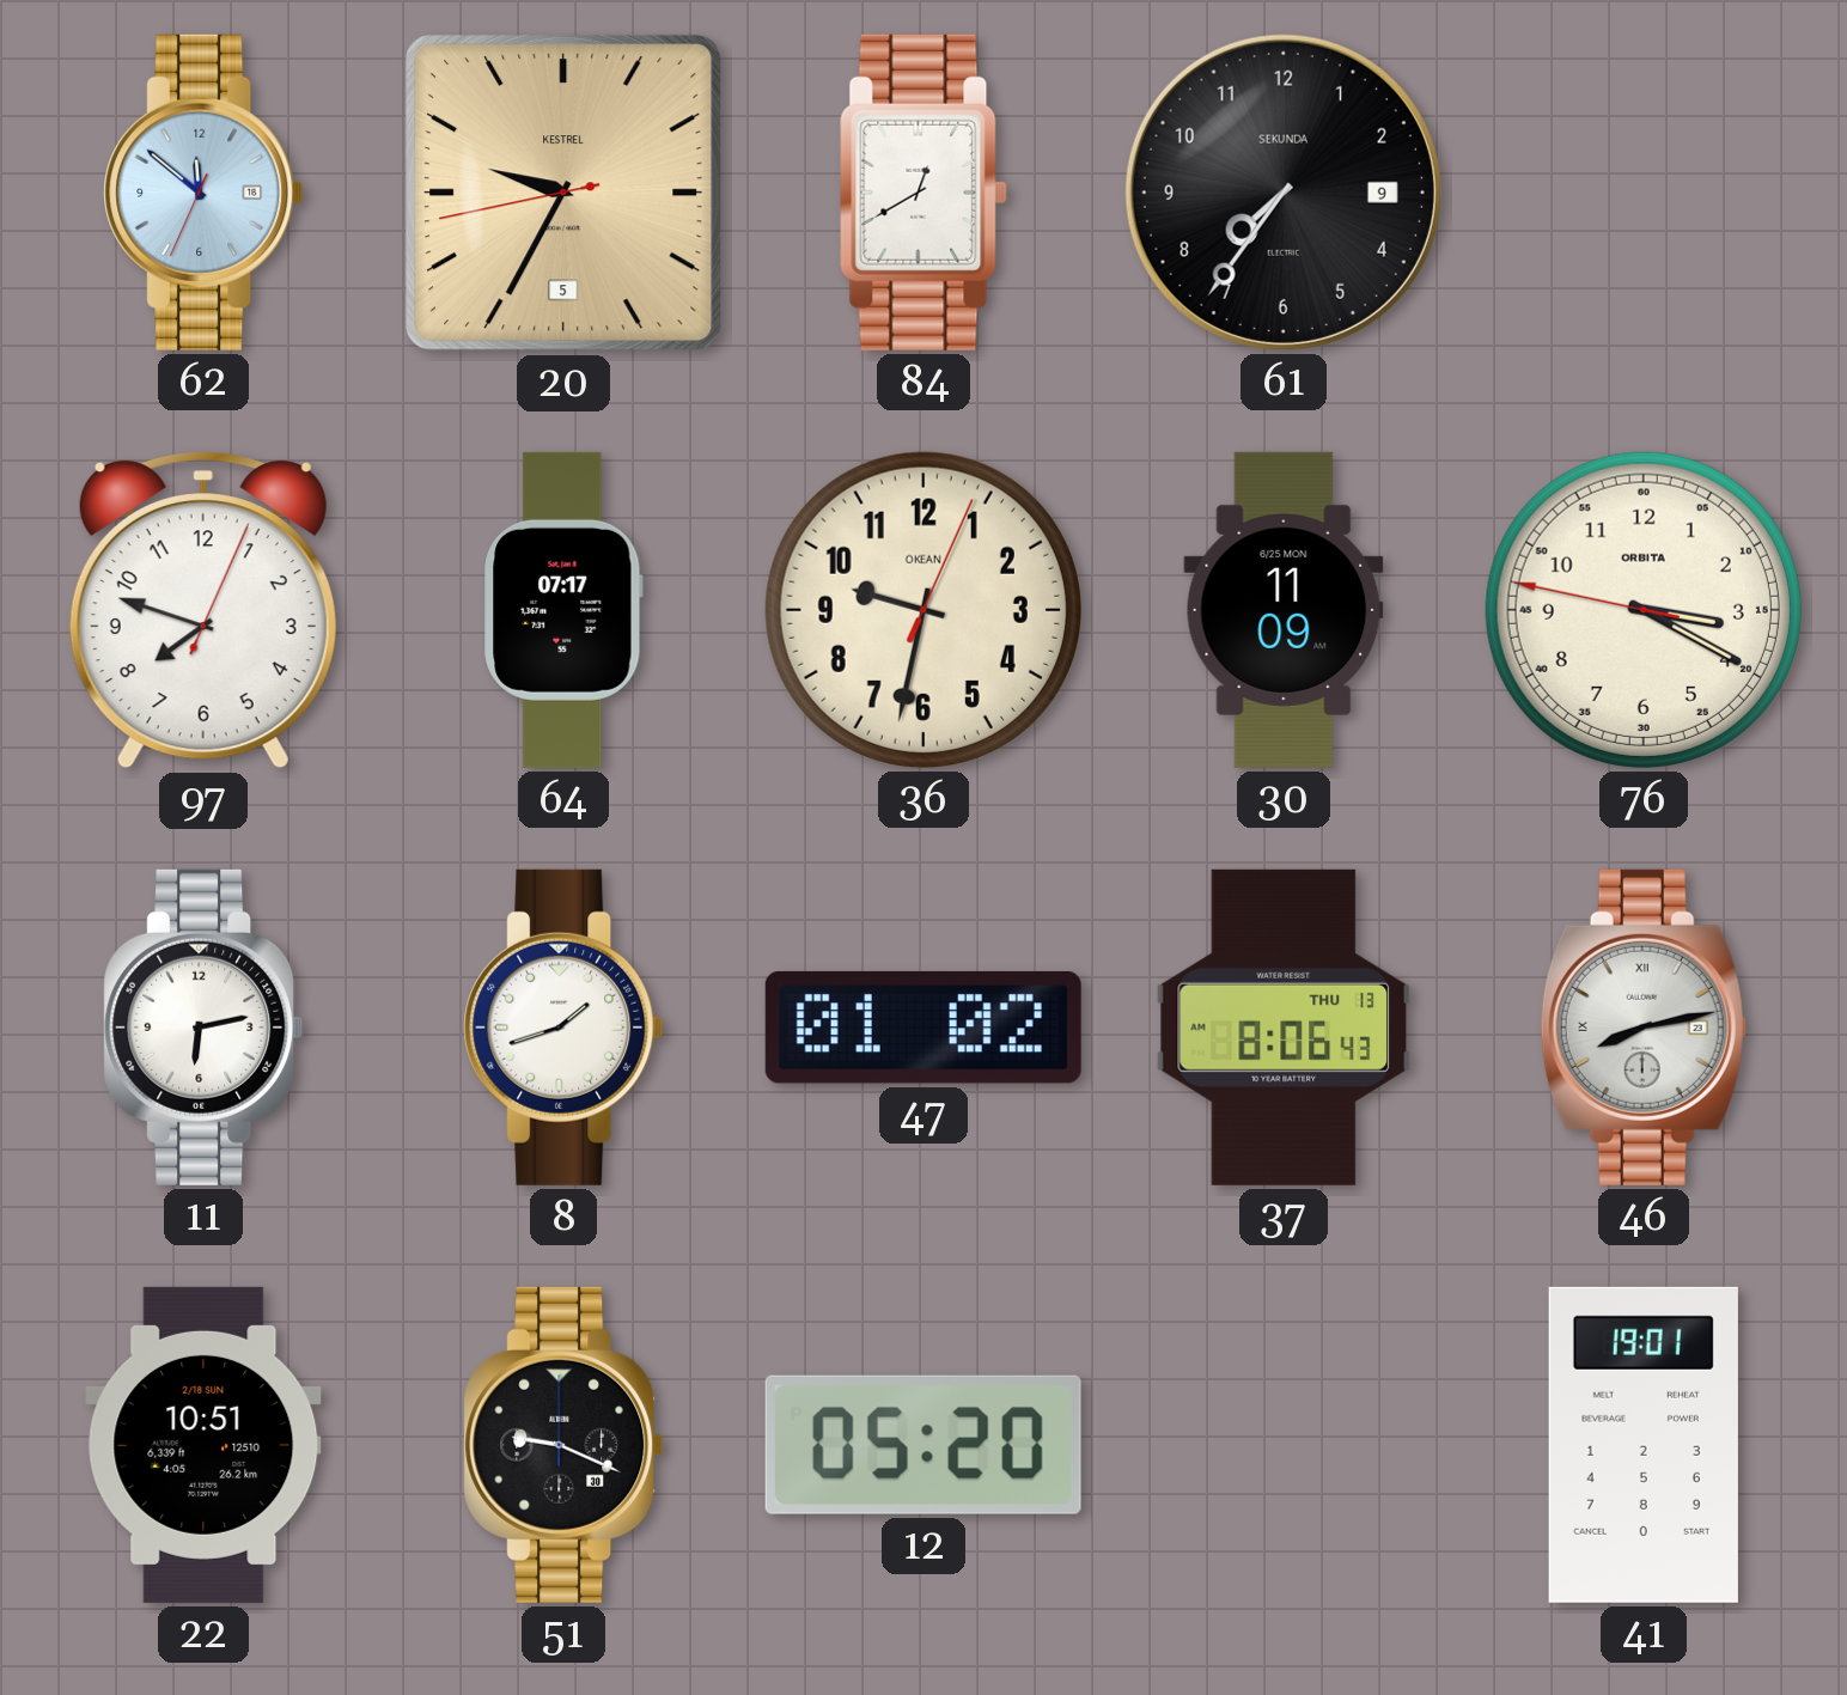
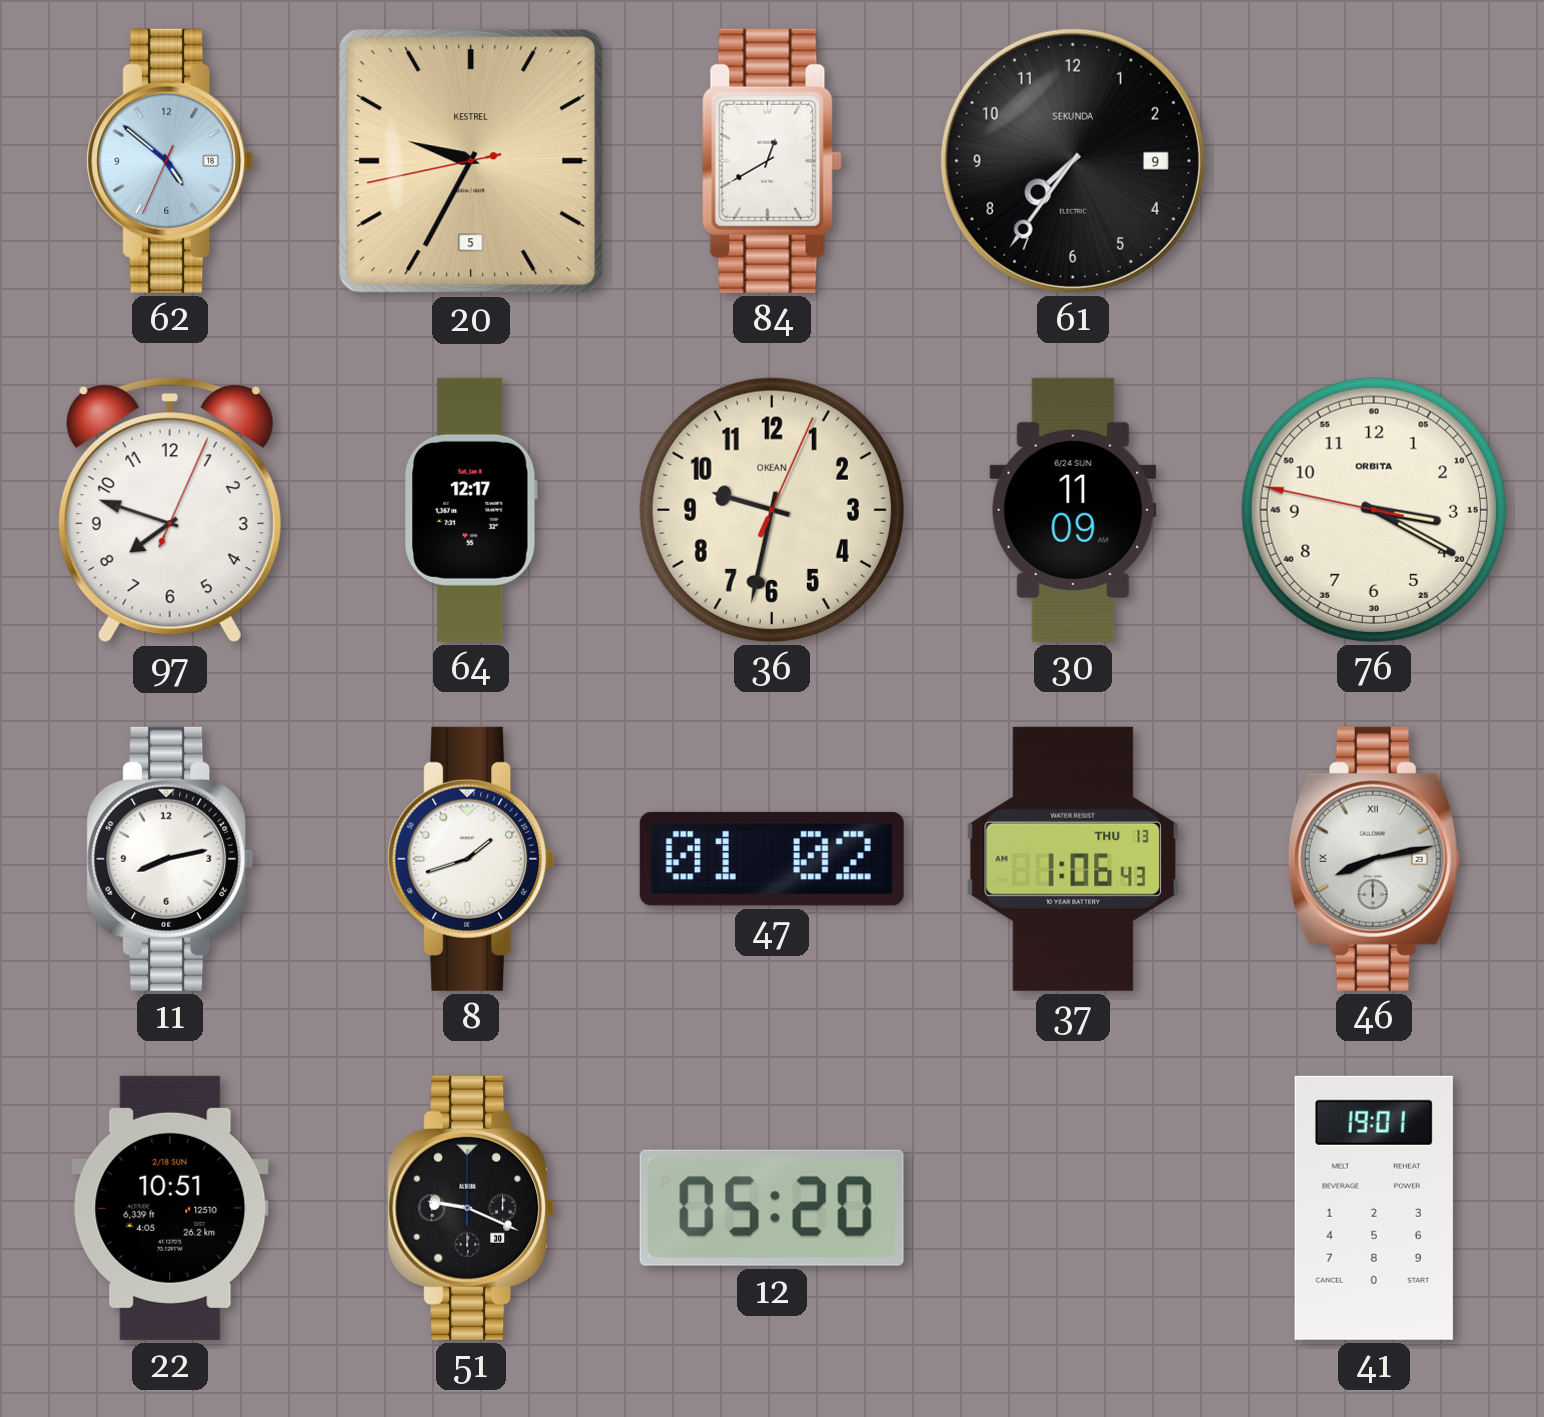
62: 11:51 -> 4:51 (170, 161)
64: 07:17 -> 12:17 (471, 510)
30 date: 6/25 MON -> 6/24 SUN (1073, 510)
11: 6:13 -> 8:13 (170, 859)
37: 8:06 -> 1:06 (1073, 859)
